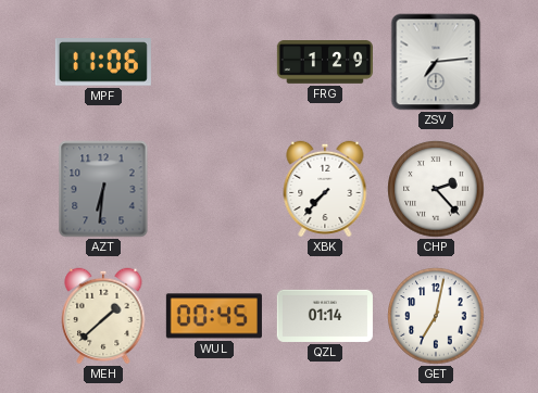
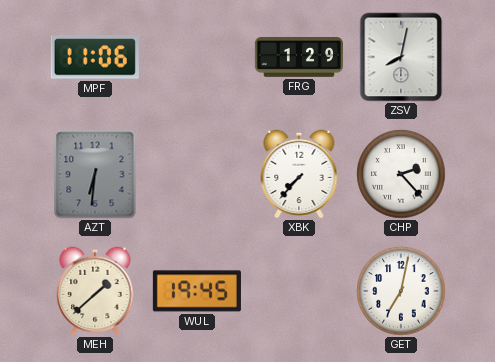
ZSV: 7:14 -> 8:02 (401, 57)
WUL: 00:45 -> 19:45 (197, 291)
QZL: 01:14 -> none (325, 316)
